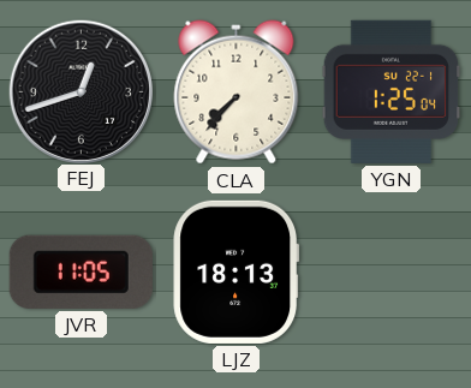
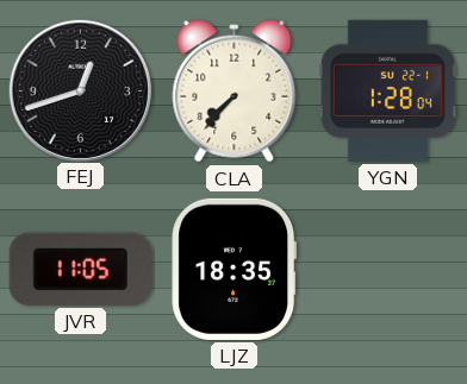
YGN: 1:25 -> 1:28 (388, 90)
LJZ: 18:13 -> 18:35 (233, 269)
